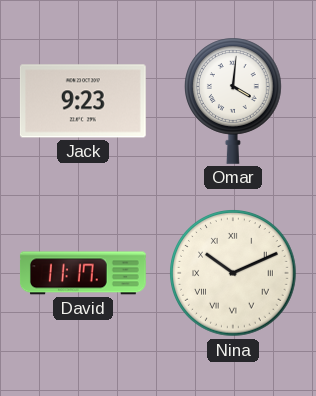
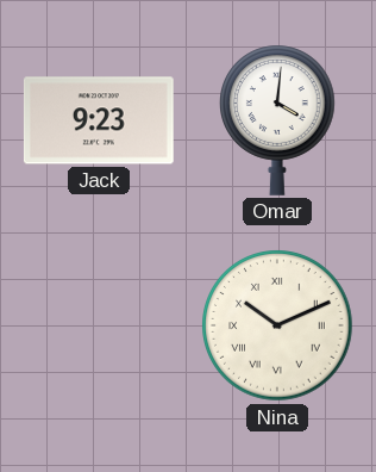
David: 11:17 -> none (83, 273)
